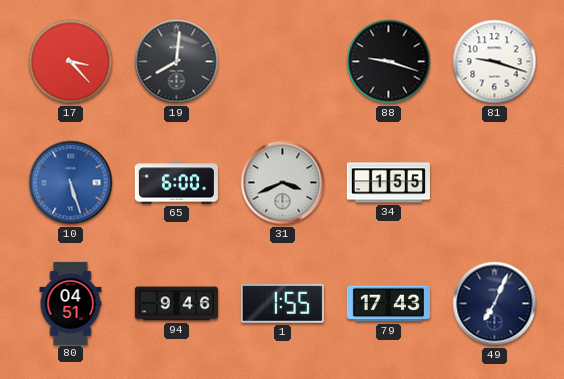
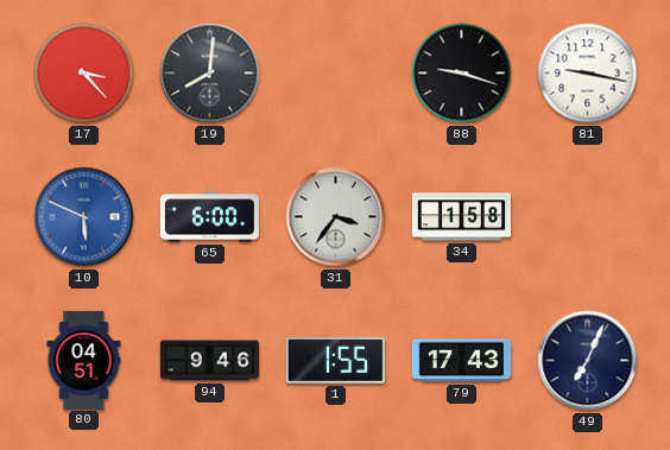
81: 9:18 -> 9:17 (588, 74)
10: 5:27 -> 5:49 (84, 217)
31: 3:41 -> 3:36 (336, 217)
34: 1:55 -> 1:58 (461, 217)
